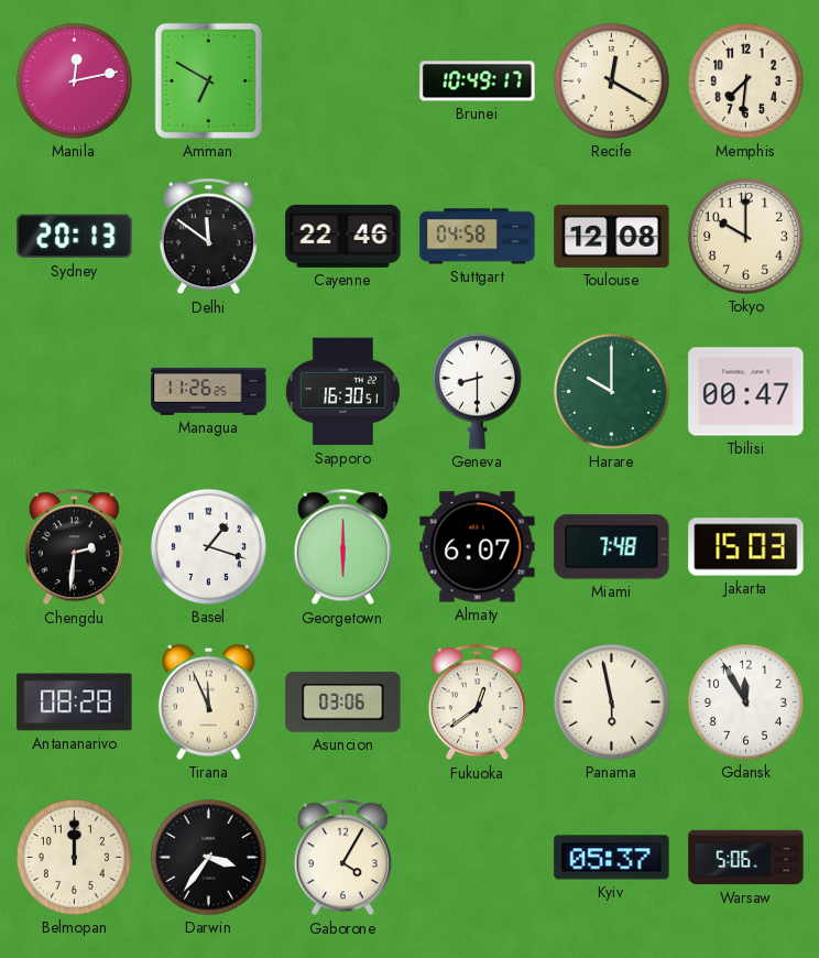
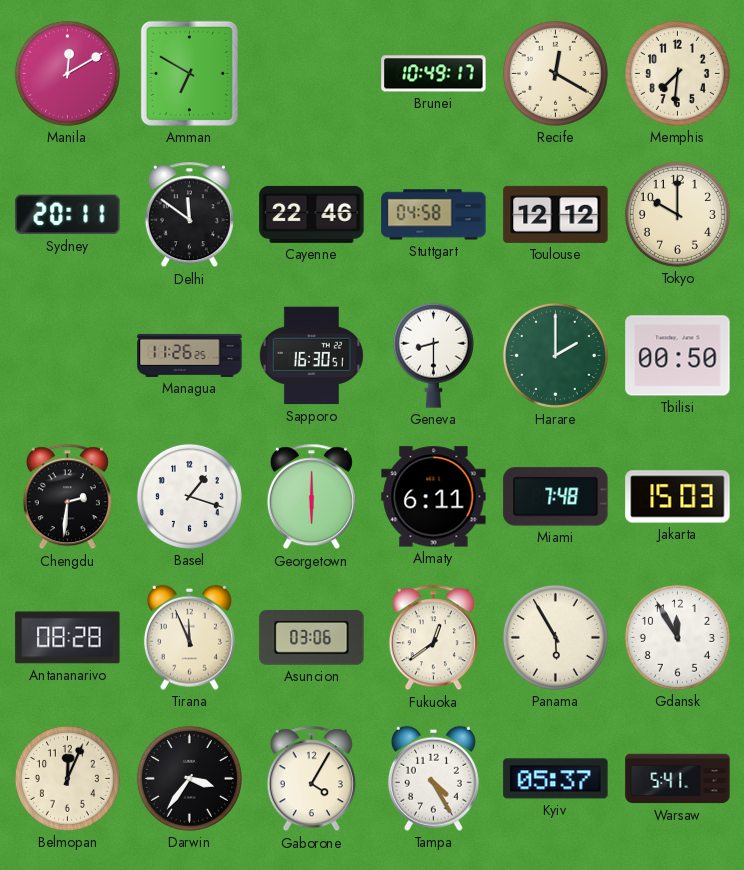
Manila: 12:13 -> 12:10 (67, 73)
Sydney: 20:13 -> 20:11 (68, 215)
Toulouse: 12:08 -> 12:12 (556, 214)
Harare: 10:00 -> 2:00 (555, 355)
Tbilisi: 00:47 -> 00:50 (678, 356)
Almaty: 6:07 -> 6:11 (434, 497)
Panama: 5:58 -> 5:55 (555, 637)
Belmopan: 12:00 -> 12:04 (67, 778)
Tampa: none -> 4:25 (433, 778)
Warsaw: 5:06 -> 5:41 (678, 779)
